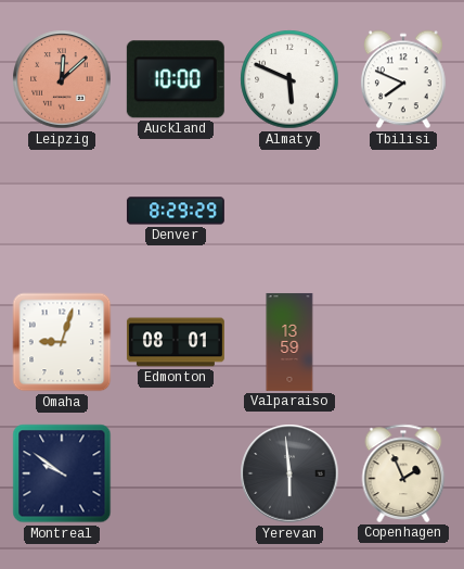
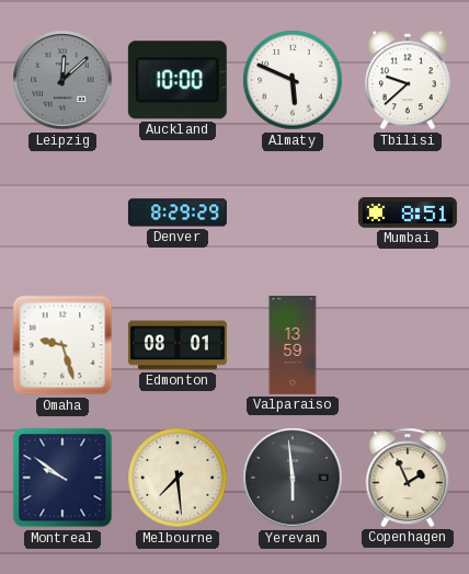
Leipzig dial: salmon -> grey (62, 80)
Tbilisi: 7:49 -> 9:38 (408, 80)
Mumbai: none -> 8:51 (408, 214)
Omaha: 9:03 -> 9:27 (62, 345)
Melbourne: none -> 7:29 (178, 478)
